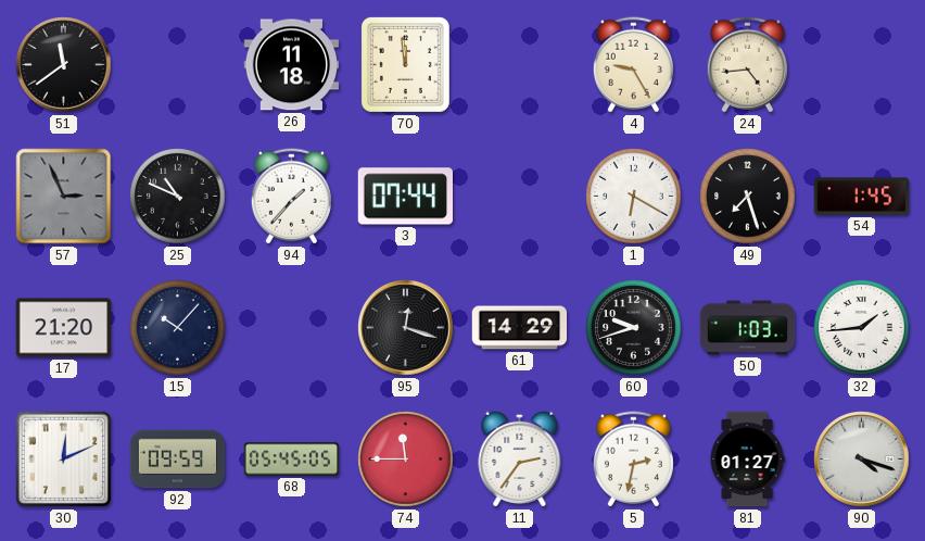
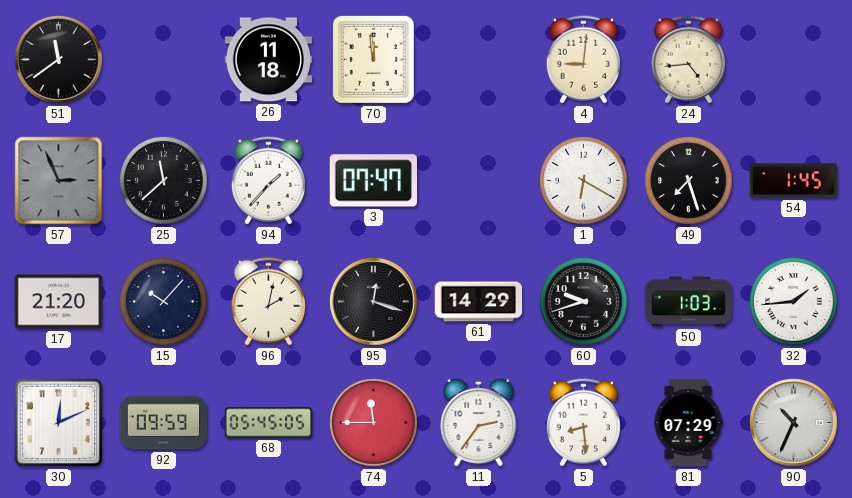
4: 9:25 -> 9:01 (583, 60)
25: 10:49 -> 11:38 (164, 181)
3: 07:44 -> 07:47 (373, 181)
96: none -> 2:02 (268, 302)
5: 2:32 -> 8:29 (583, 423)
81: 01:27 -> 07:29 (688, 423)
90: 4:18 -> 10:34 (794, 423)
